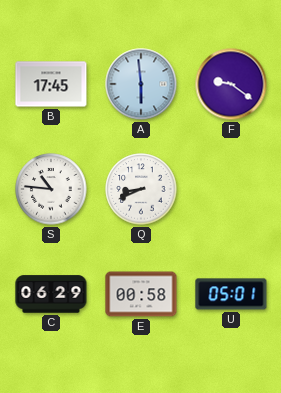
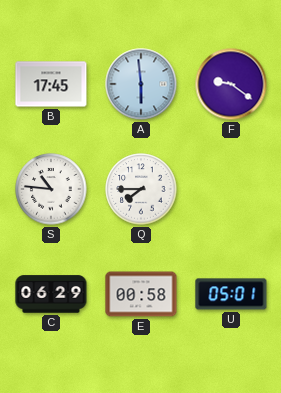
Q: 8:41 -> 7:45 (141, 189)
